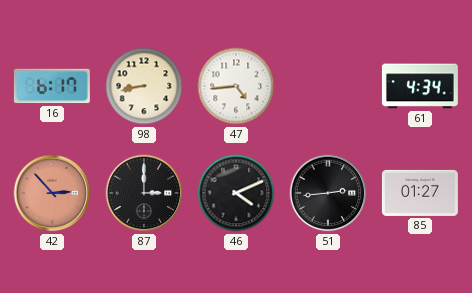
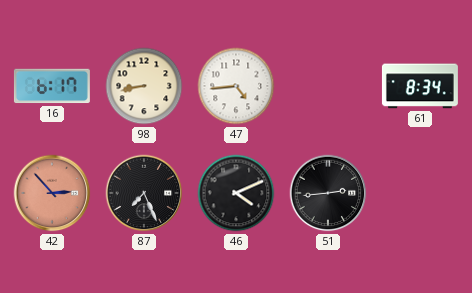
61: 4:34 -> 8:34 (420, 86)
87: 3:00 -> 7:26 (144, 193)
85: 01:27 -> none (420, 193)
